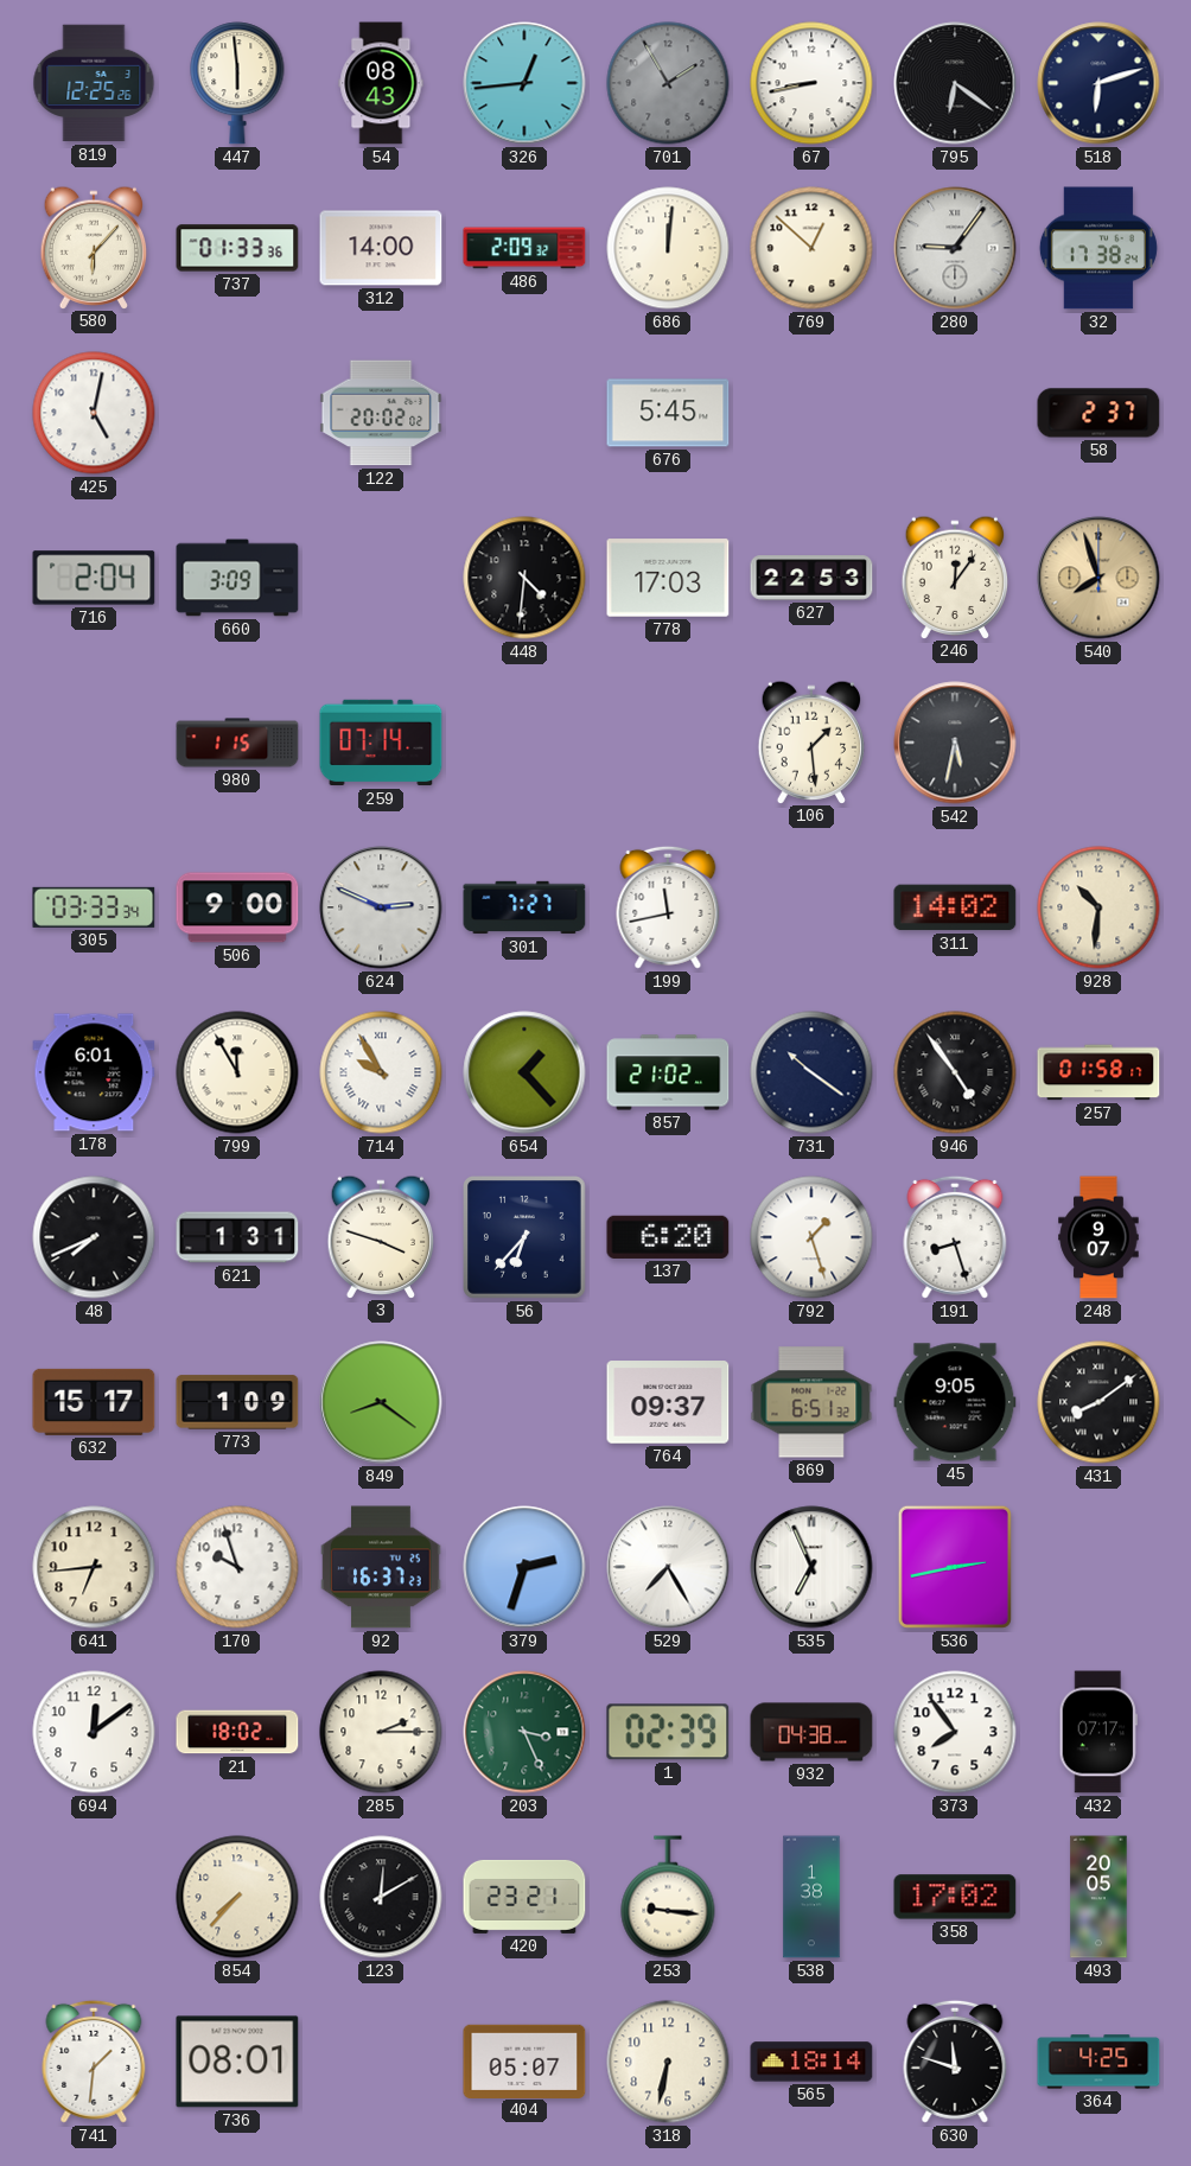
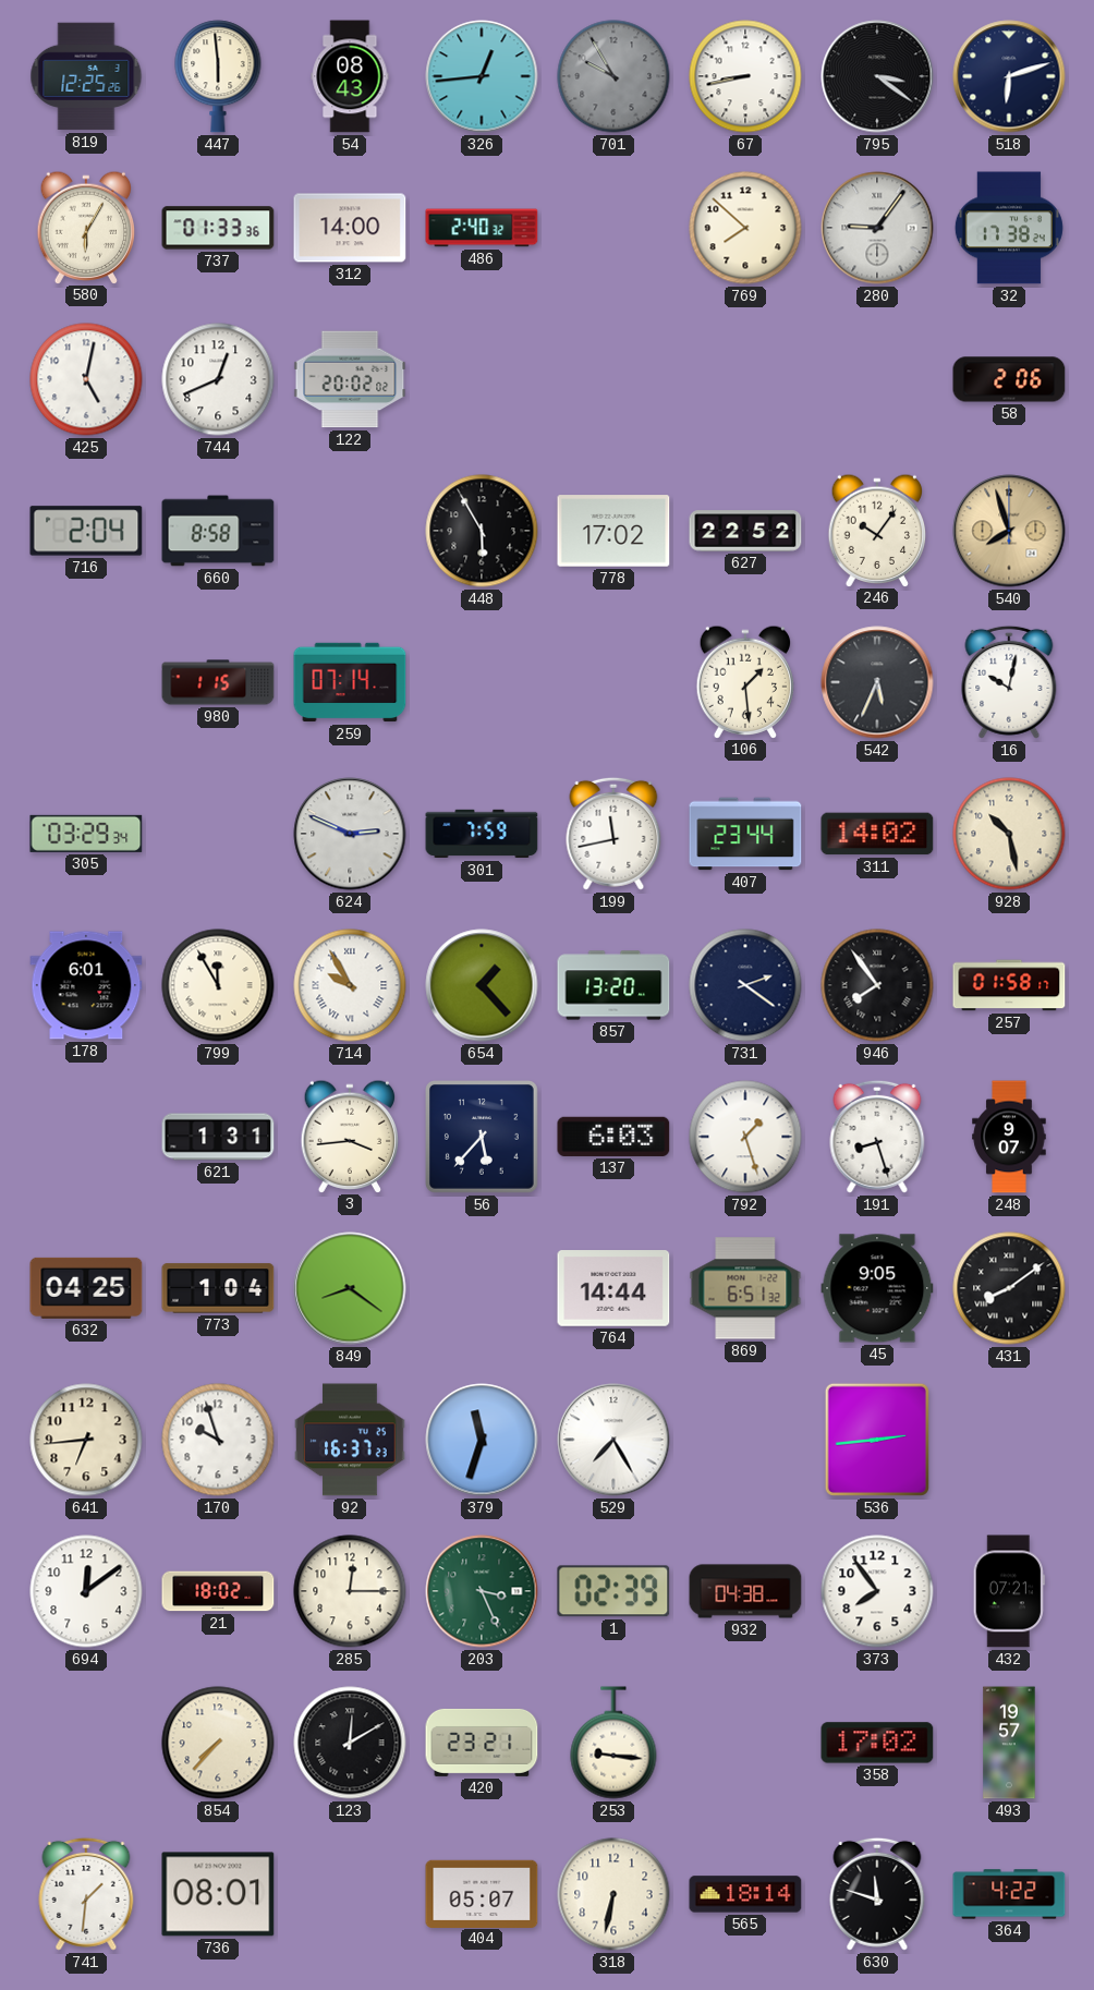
701: 1:55 -> 9:55 (613, 76)
795: 6:21 -> 3:21 (877, 76)
580: 6:07 -> 6:05 (86, 227)
486: 2:09 -> 2:40 (482, 228)
686: 12:01 -> none (668, 248)
769: 12:52 -> 7:52 (745, 228)
744: none -> 12:41 (218, 379)
676: 5:45 -> none (668, 413)
58: 2:37 -> 2:06 (1009, 379)
660: 3:09 -> 8:58 (218, 531)
448: 4:31 -> 5:55 (482, 531)
778: 17:03 -> 17:02 (613, 531)
627: 22:53 -> 22:52 (745, 531)
246: 12:06 -> 10:06 (877, 530)
542: 5:32 -> 5:34 (877, 682)
16: none -> 10:02 (1009, 682)
305: 03:33 -> 03:29 (86, 834)
506: 9:00 -> none (237, 907)
301: 7:27 -> 7:59 (482, 834)
407: none -> 23:44 (745, 834)
928: 10:31 -> 10:28 (1009, 834)
857: 21:02 -> 13:20 (613, 985)
731: 10:21 -> 2:21 (745, 985)
946: 4:54 -> 7:54 (877, 985)
48: 7:41 -> none (94, 1237)
3: 3:48 -> 3:44 (350, 1136)
56: 6:37 -> 5:37 (483, 1138)
137: 6:20 -> 6:03 (613, 1137)
632: 15:17 -> 04:25 (86, 1288)
773: 1:09 -> 1:04 (218, 1288)
764: 09:37 -> 14:44 (613, 1288)
379: 2:33 -> 11:33 (482, 1440)
535: 6:56 -> none (811, 1567)
536: 2:43 -> 2:44 (877, 1440)
285: 2:15 -> 12:15 (350, 1591)
432: 07:17 -> 07:21 (1009, 1591)
538: 1:38 -> none (811, 1897)
493: 20:05 -> 19:57 (1009, 1743)
364: 4:25 -> 4:22 (1009, 1894)
